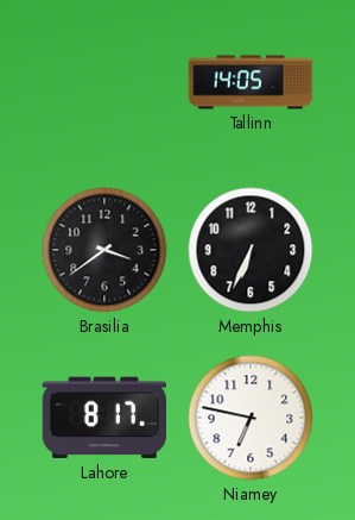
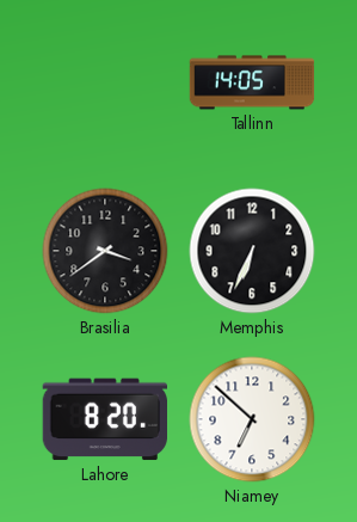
Lahore: 8:17 -> 8:20 (104, 419)
Niamey: 6:47 -> 6:52 (252, 419)
